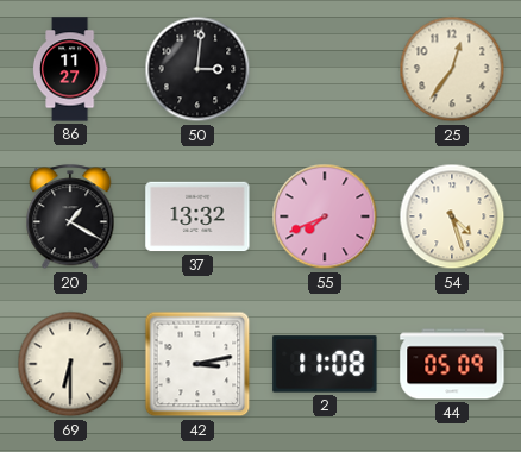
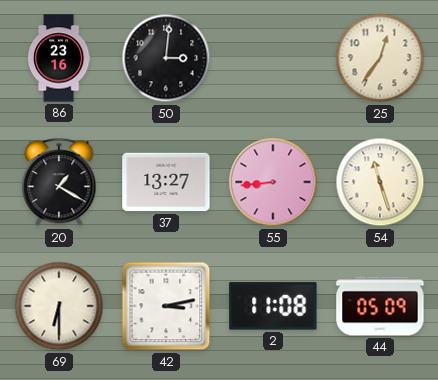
86: 11:27 -> 23:16 (59, 58)
37: 13:32 -> 13:27 (166, 182)
55: 7:41 -> 8:44 (273, 182)
54: 4:27 -> 11:27 (380, 182)
